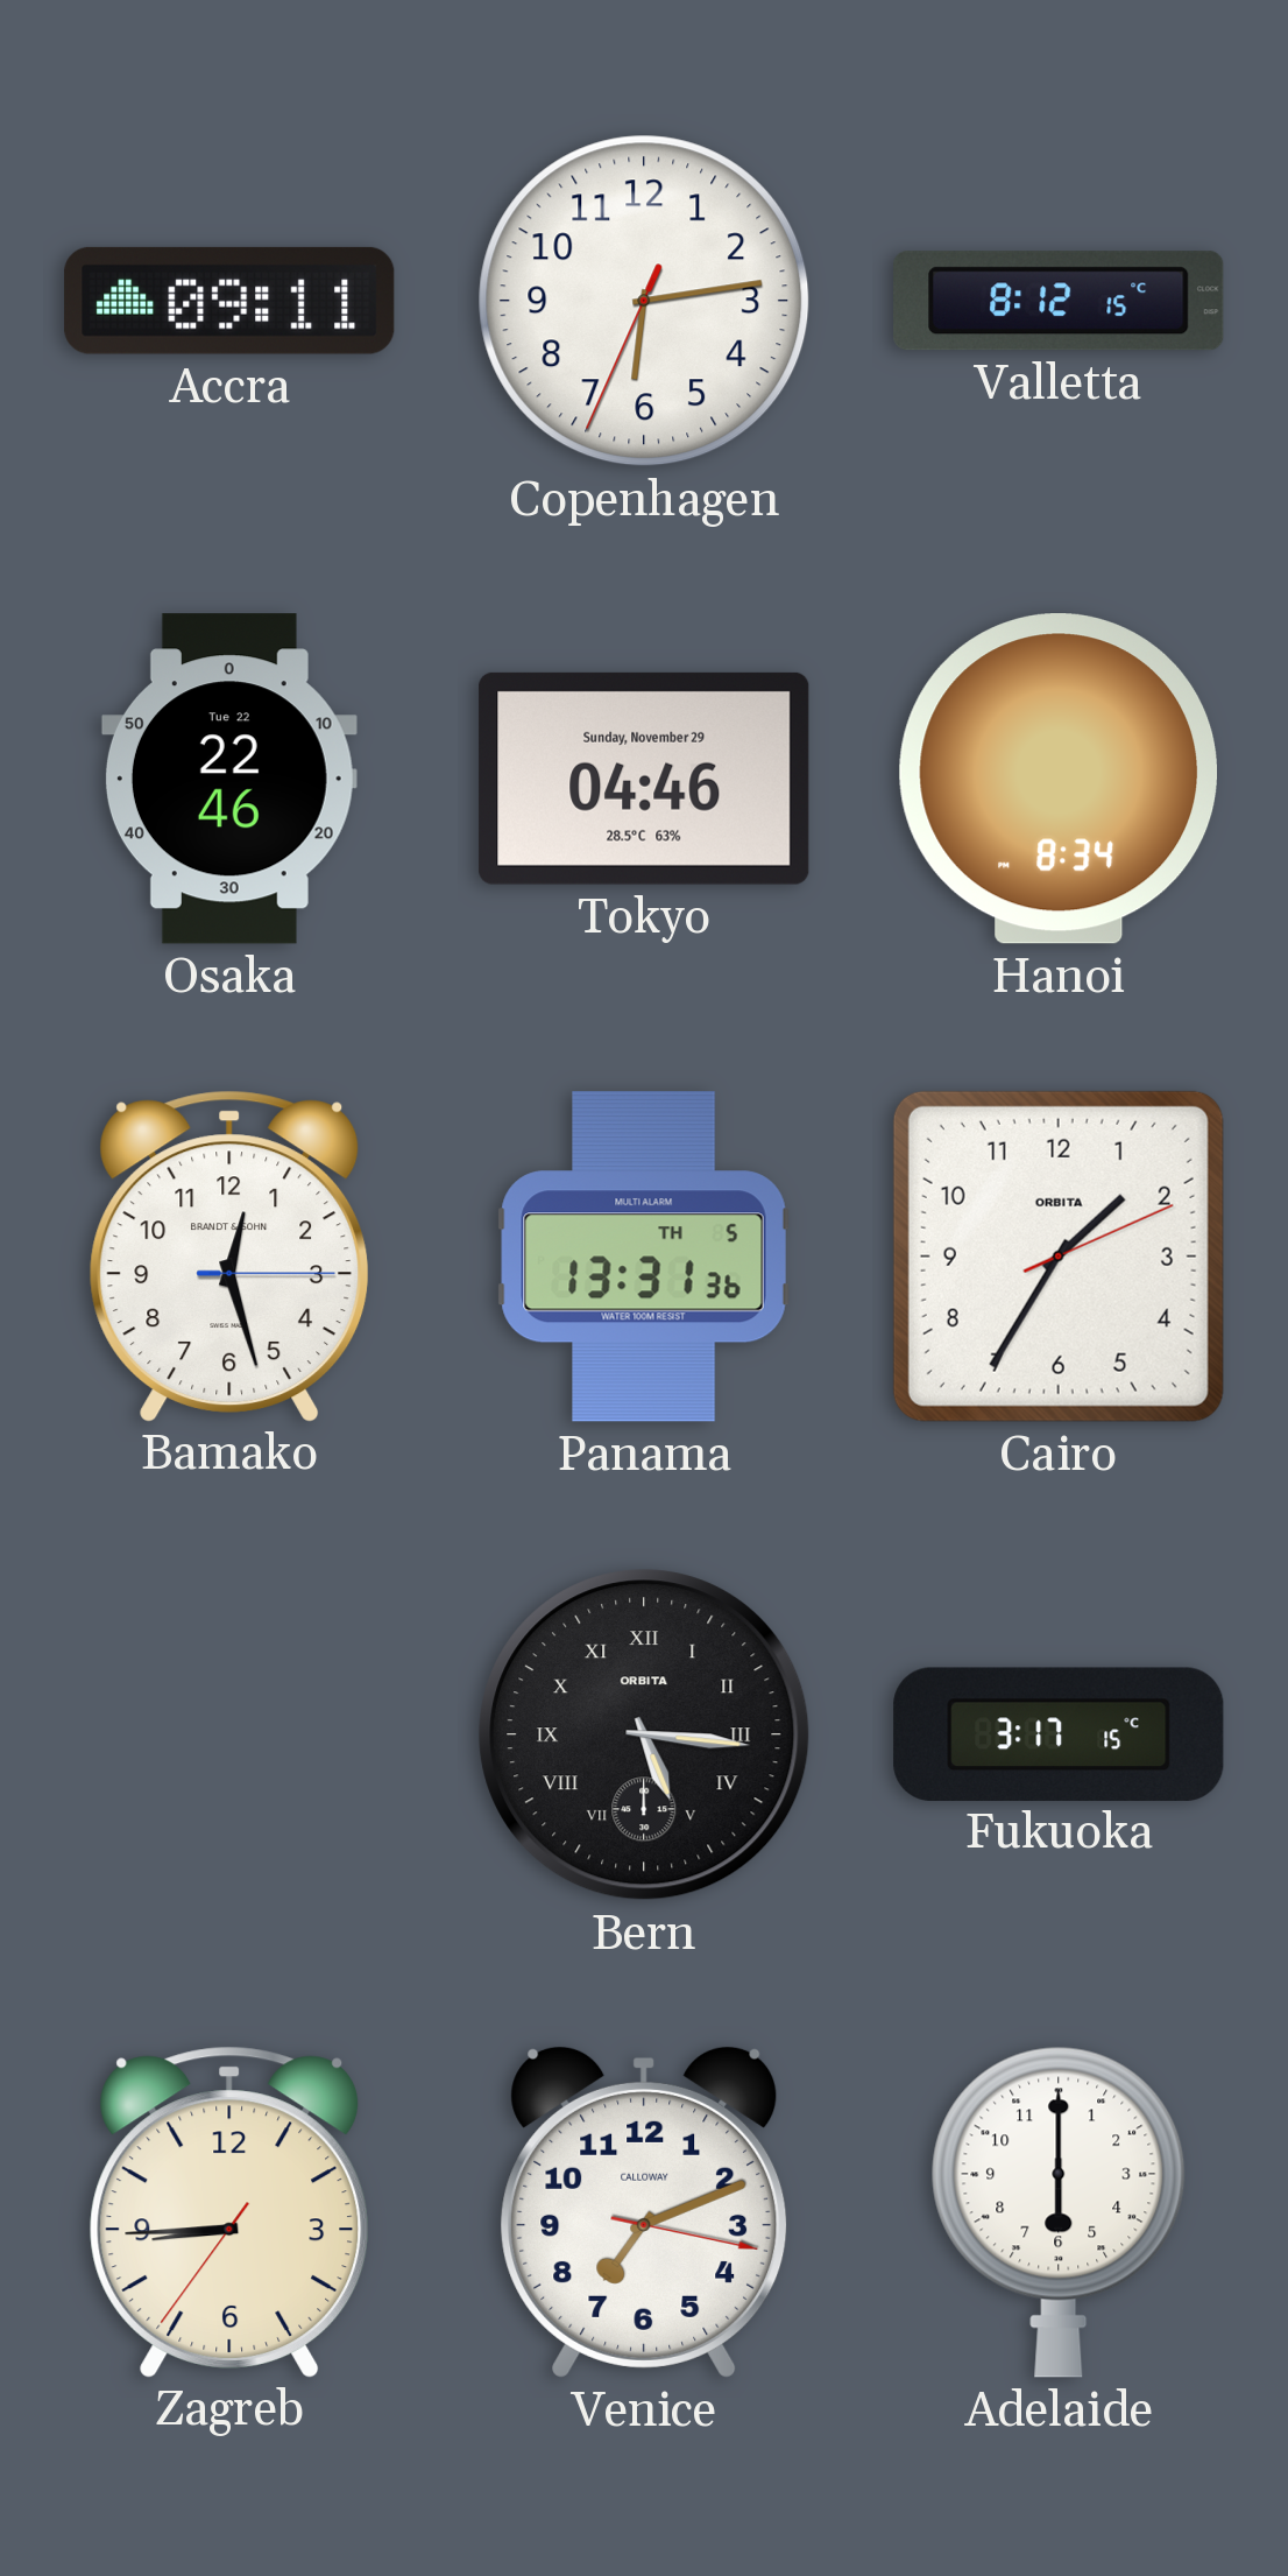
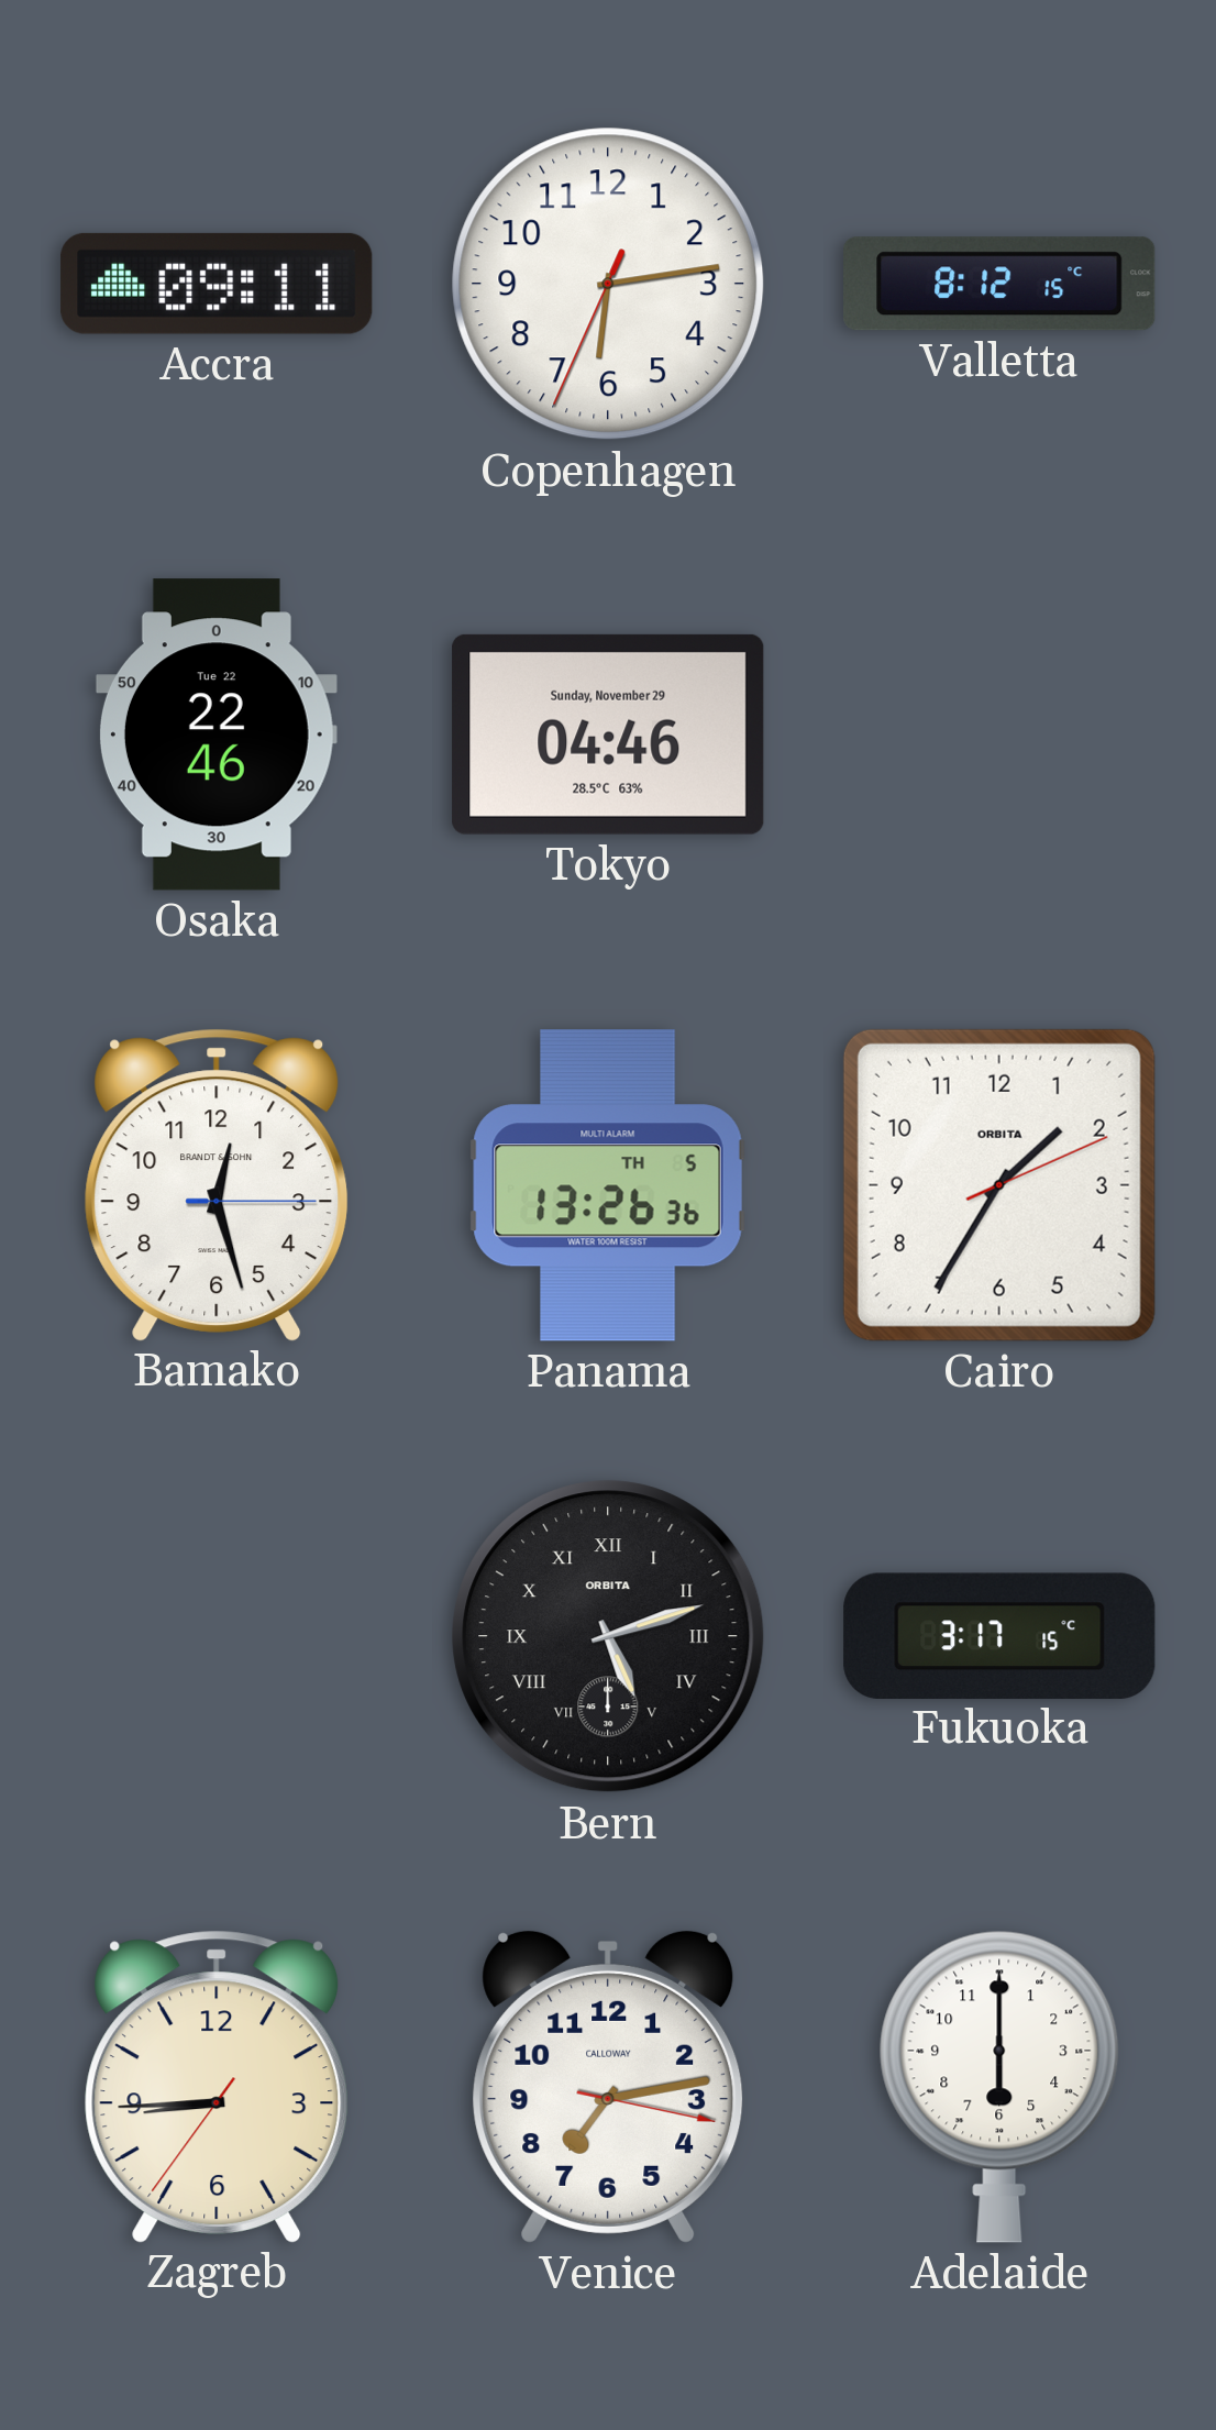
Hanoi: 8:34 -> none (1057, 779)
Panama: 13:31 -> 13:26 (608, 1185)
Bern: 5:16 -> 5:12 (608, 1636)
Venice: 7:11 -> 7:13 (608, 2087)
